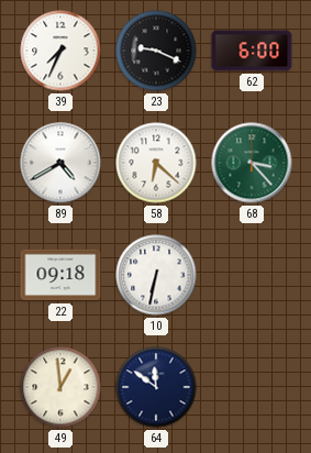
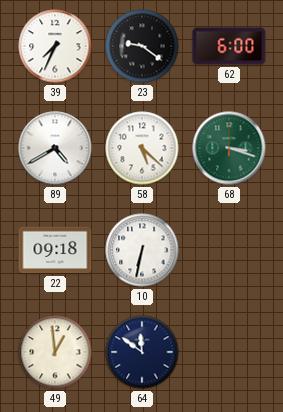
23: 9:19 -> 9:21 (142, 46)
58: 6:22 -> 5:22 (142, 148)
68: 3:23 -> 3:18 (229, 148)
